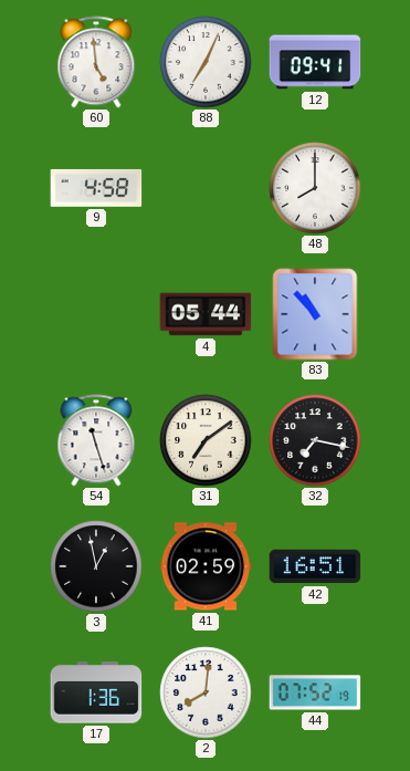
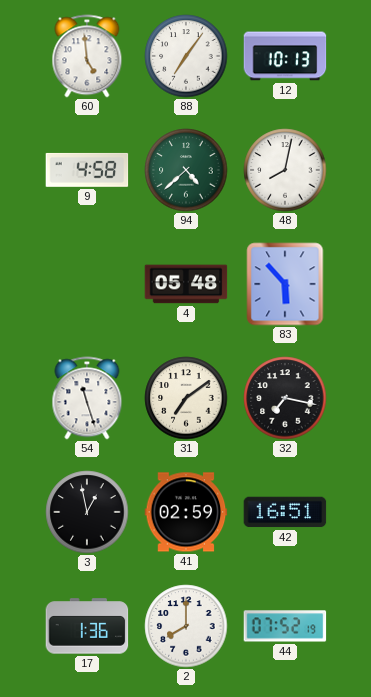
88: 7:04 -> 7:06 (186, 56)
12: 09:41 -> 10:13 (285, 56)
94: none -> 4:38 (186, 170)
48: 8:00 -> 8:02 (285, 170)
4: 05:44 -> 05:48 (186, 284)
83: 10:53 -> 5:53 (285, 284)
2: 8:01 -> 8:00 (186, 626)
